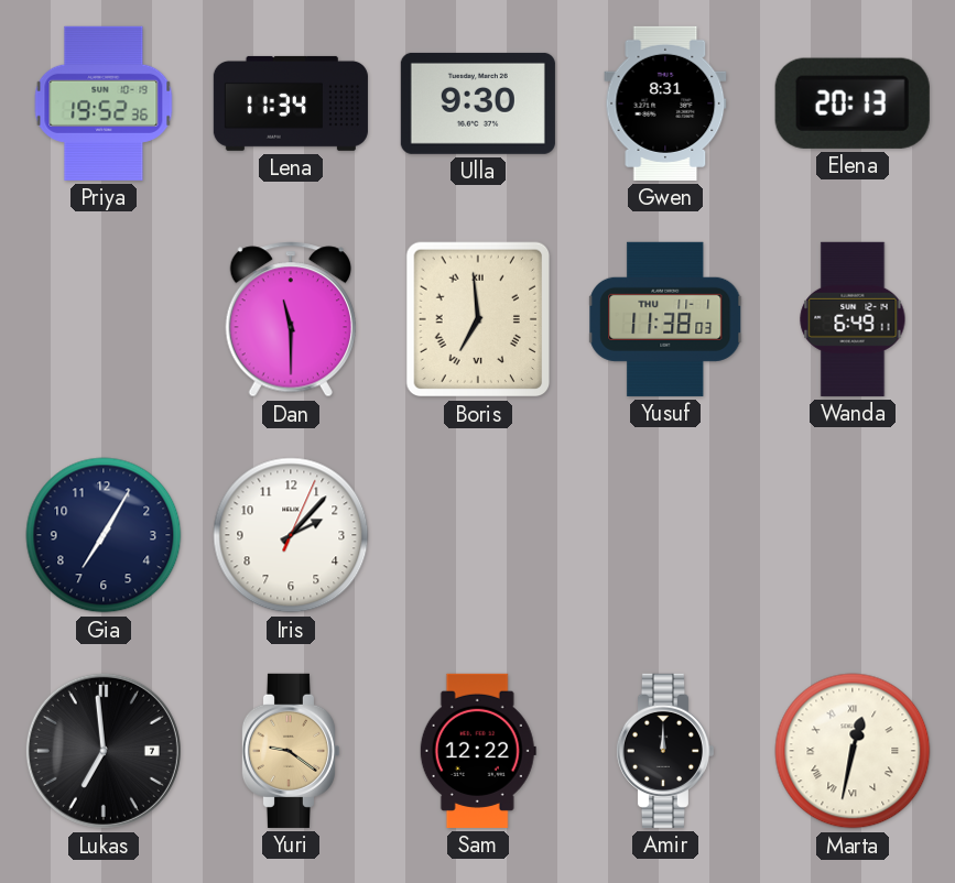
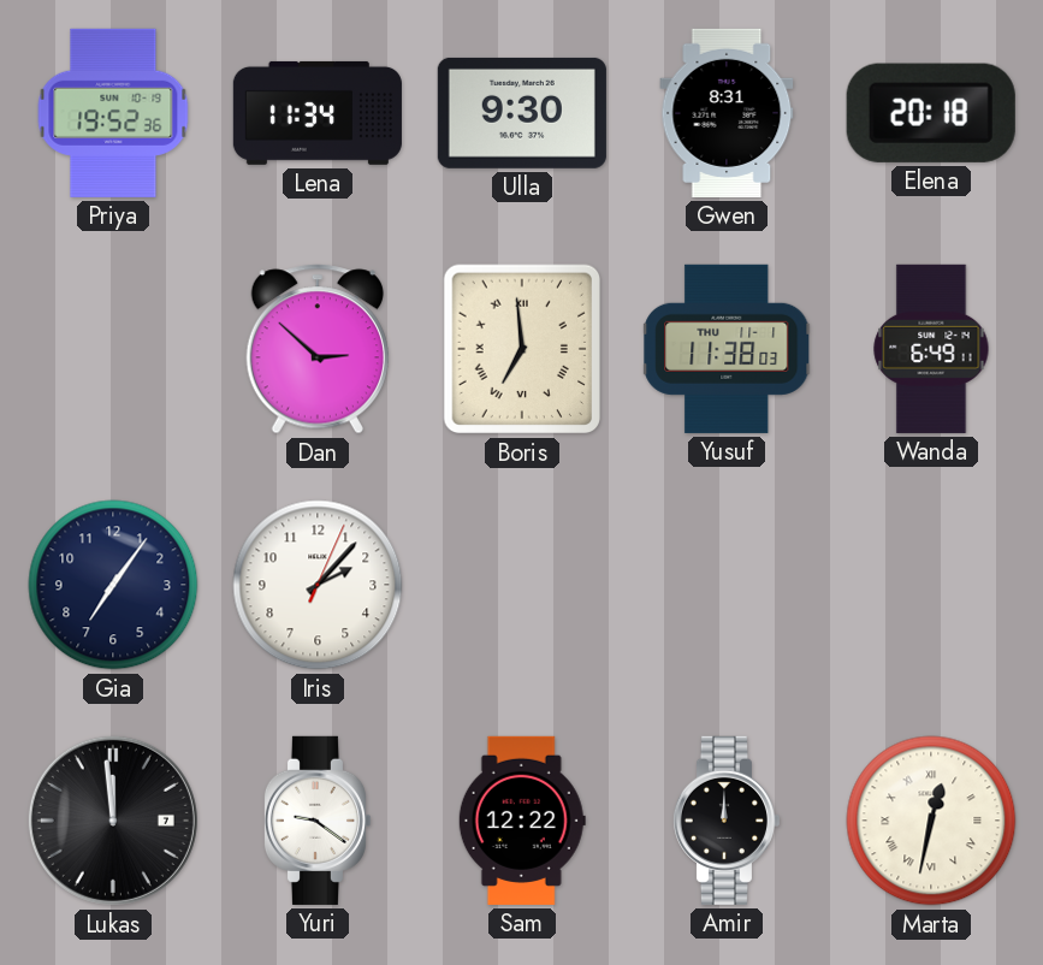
Elena: 20:13 -> 20:18 (931, 113)
Dan: 11:30 -> 2:52 (316, 349)
Gia: 7:05 -> 7:06 (113, 585)
Lukas: 6:59 -> 11:59 (113, 821)
Yuri dial: champagne -> white (316, 821)
